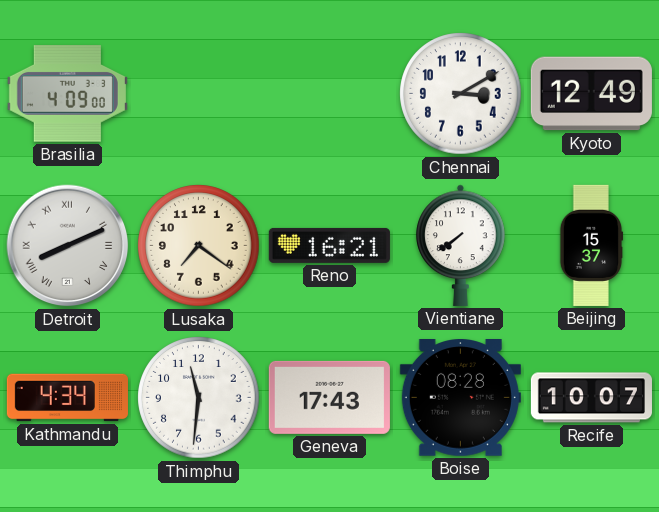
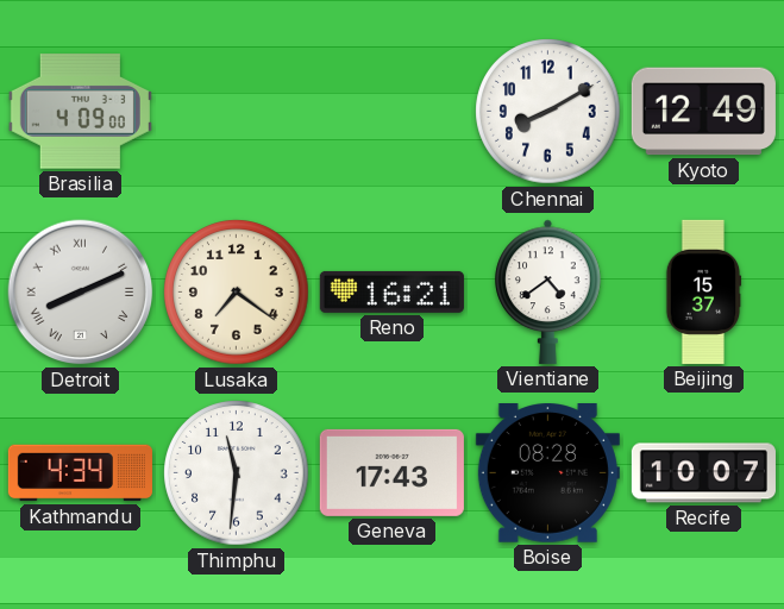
Chennai: 3:10 -> 8:10 (548, 112)
Vientiane: 7:39 -> 4:39 (548, 291)
